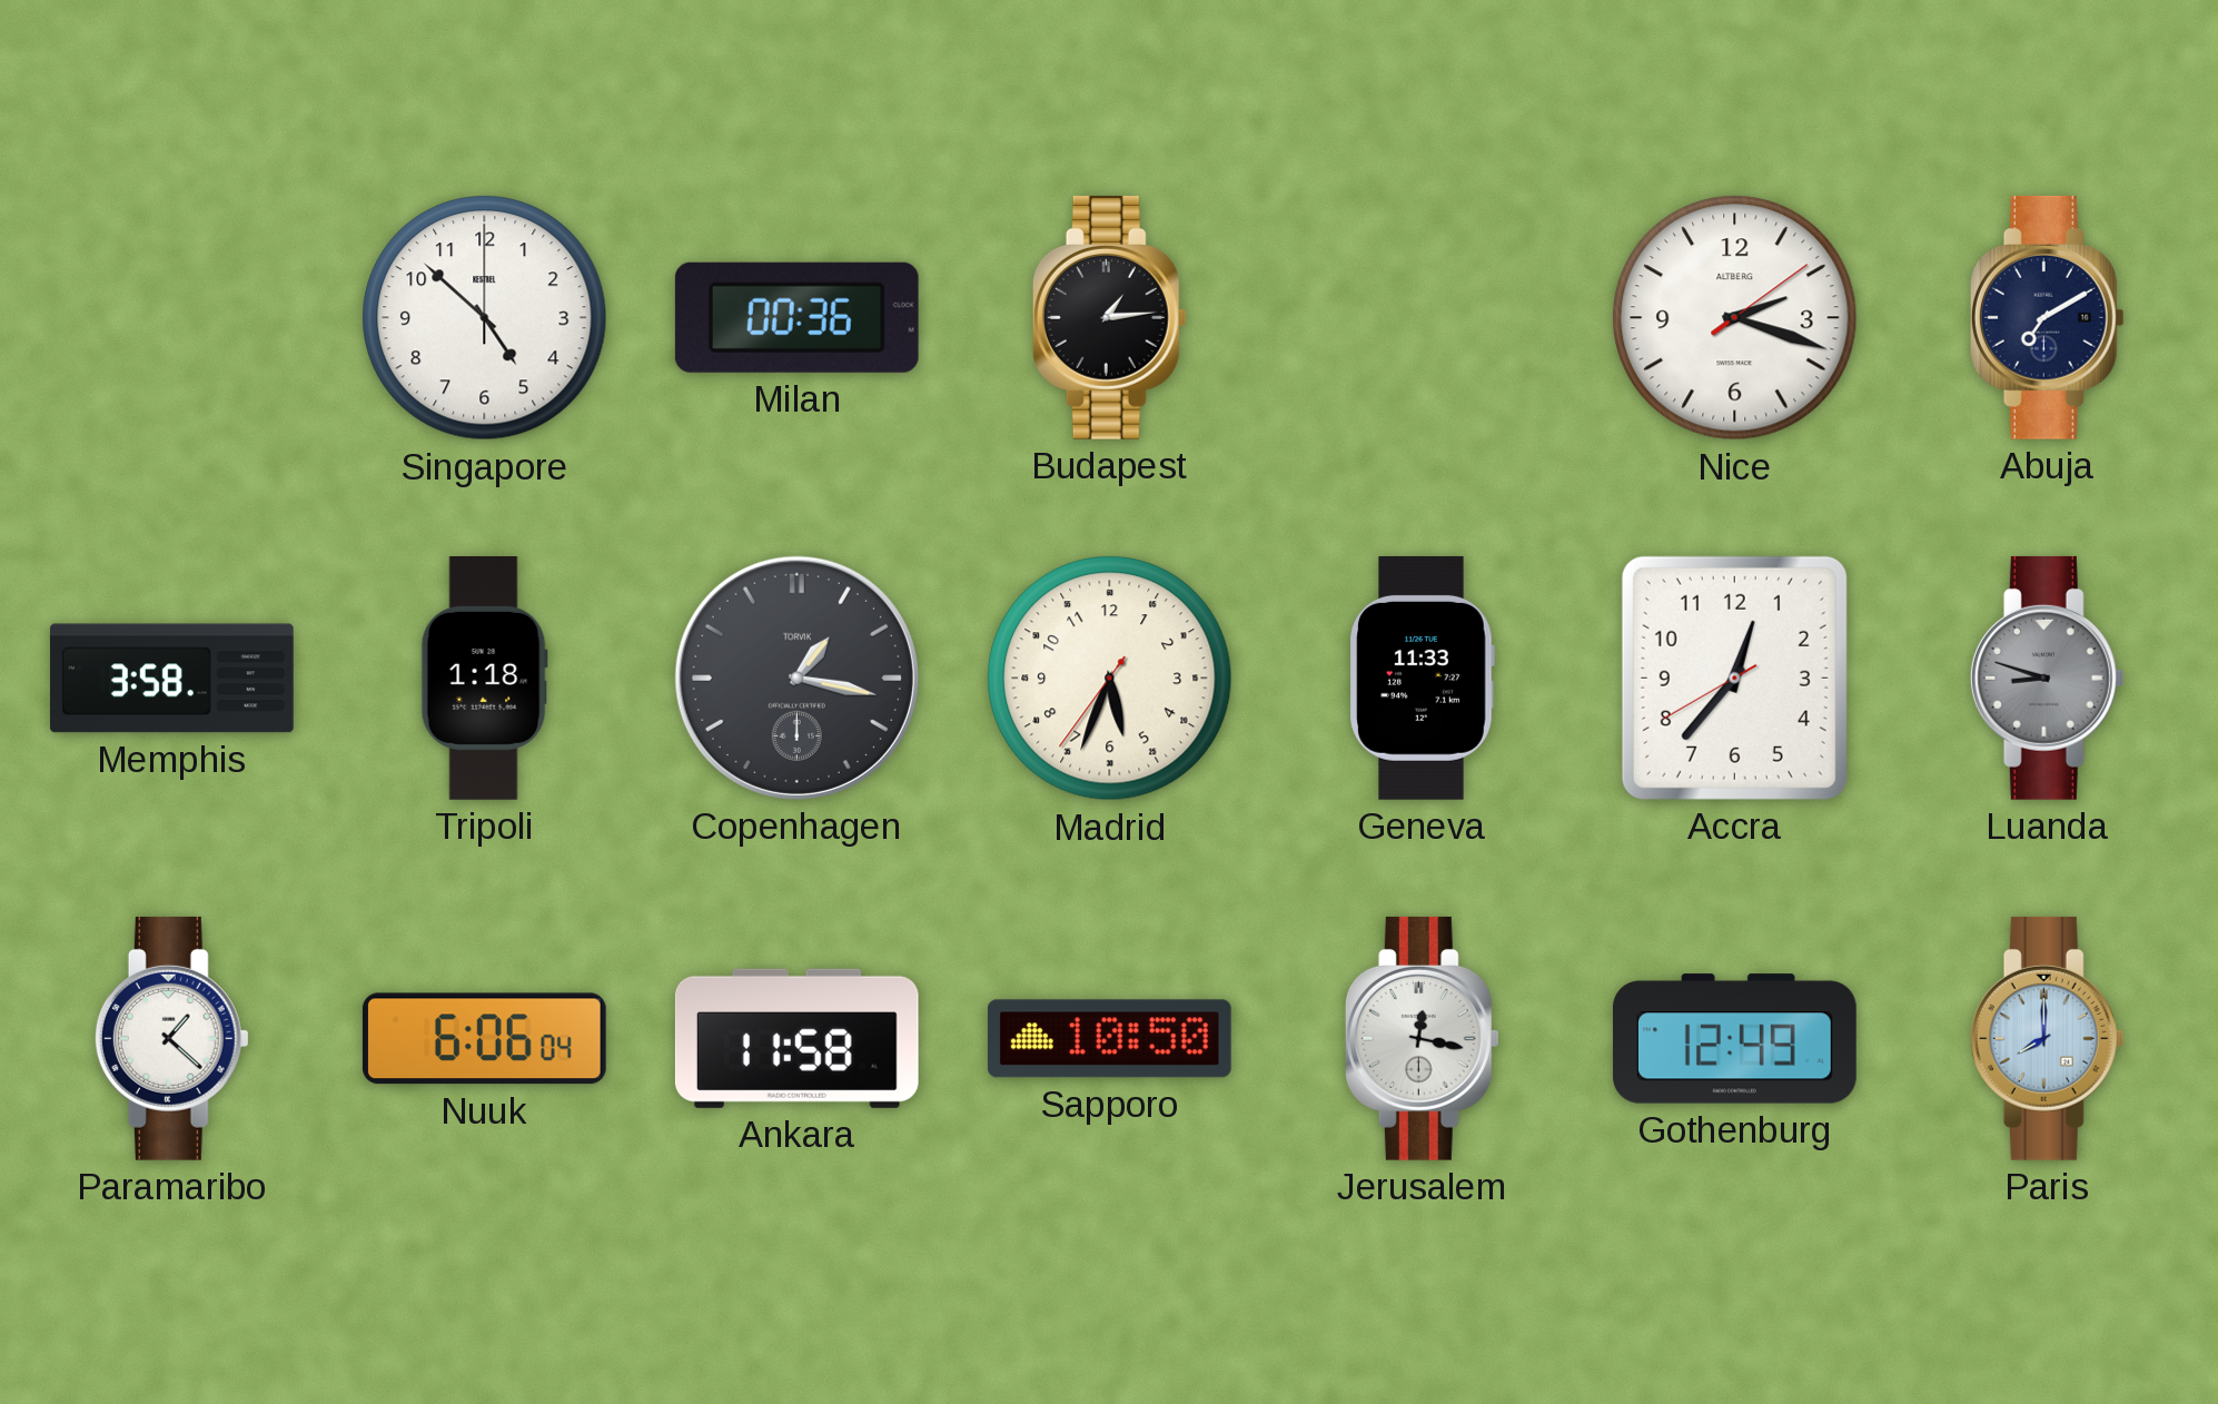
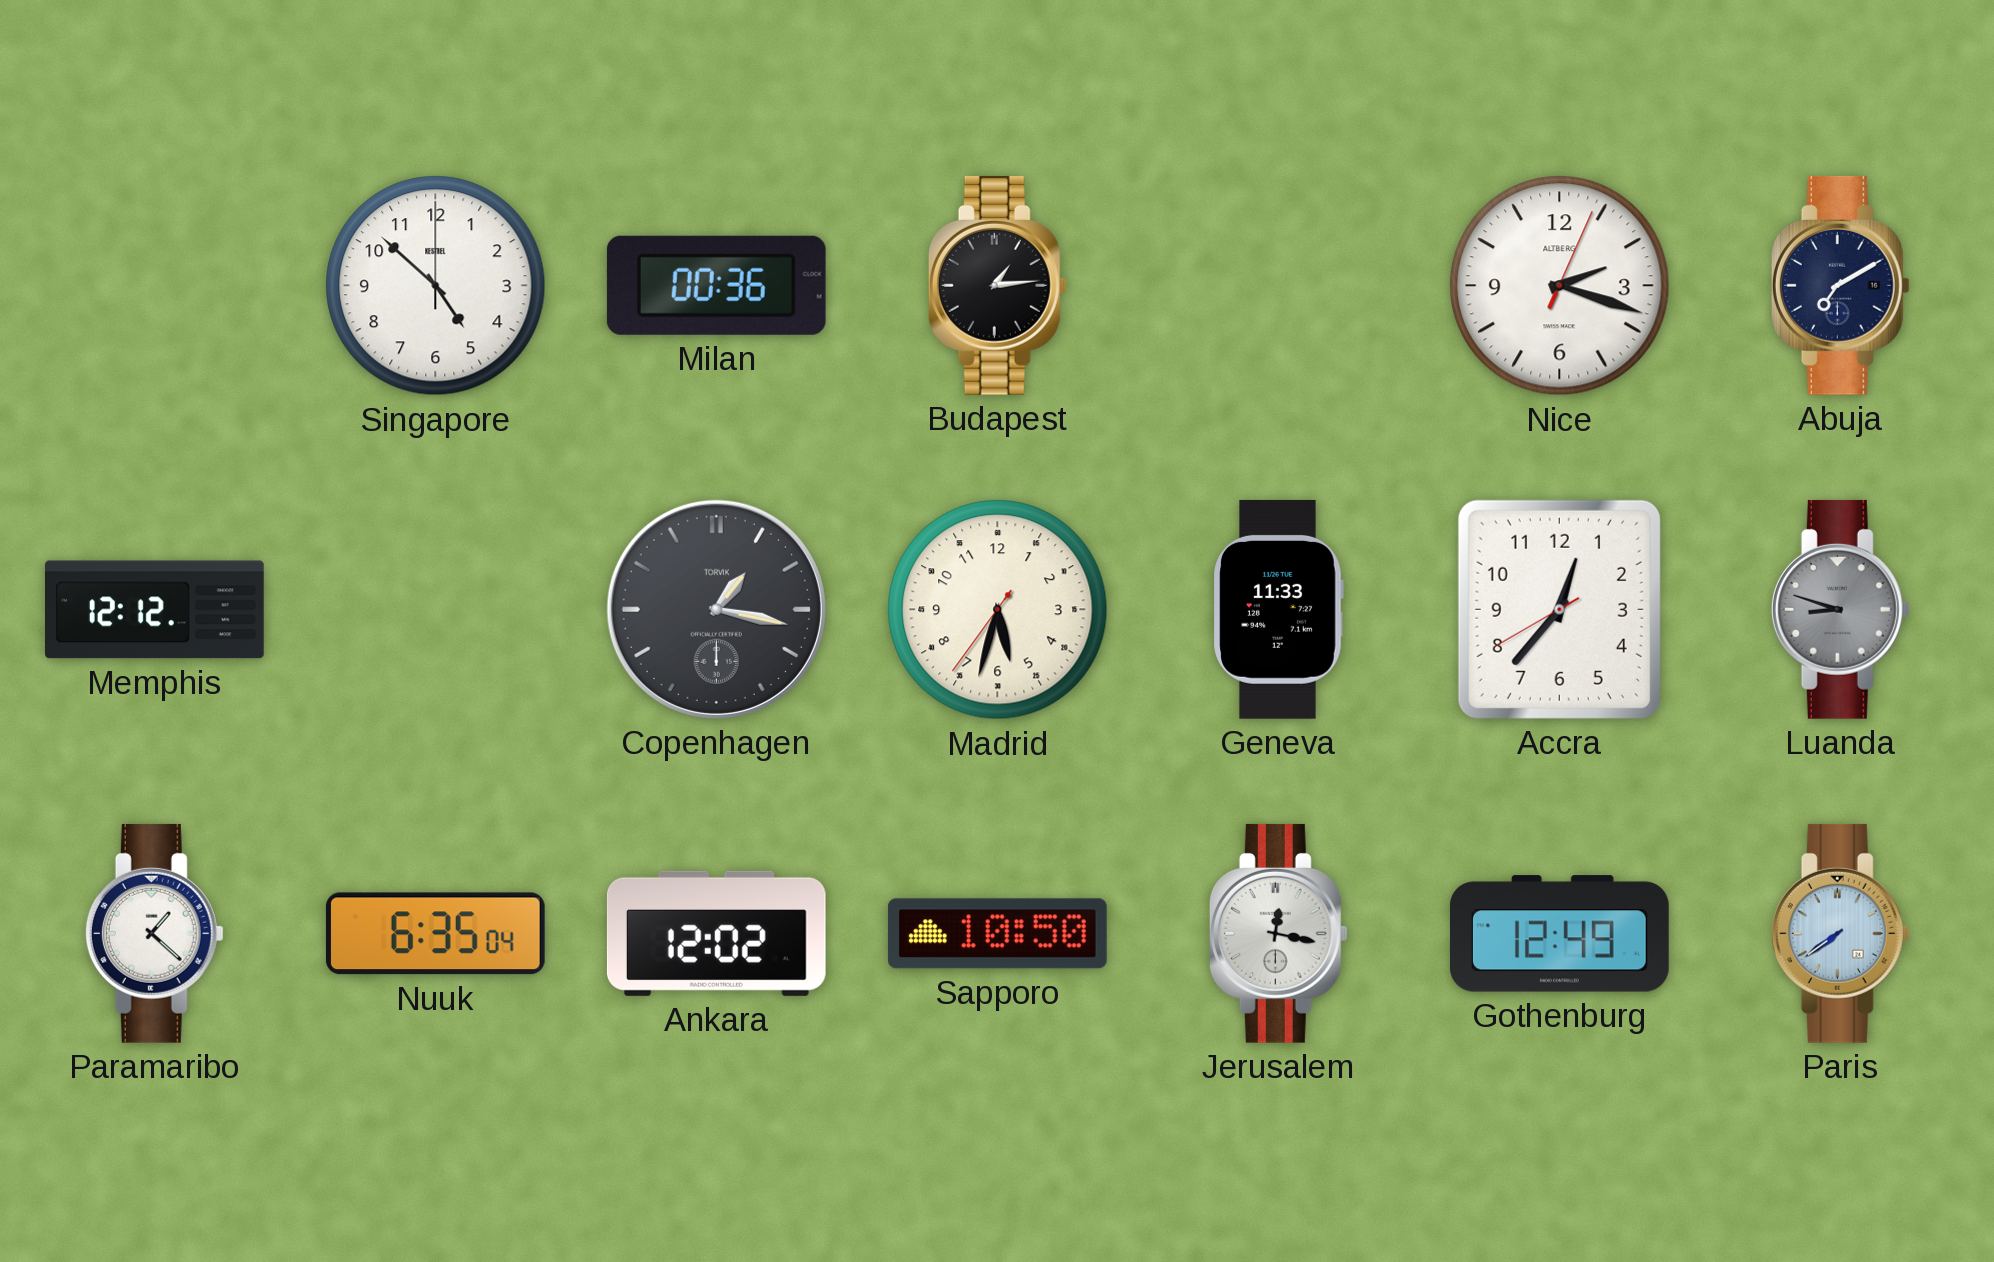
Nice: 2:18:09 -> 2:18:04 (1560, 286)
Memphis: 3:58 -> 12:12 (155, 610)
Tripoli: 1:18 -> none (484, 679)
Madrid: 5:33 -> 5:32 (998, 610)
Nuuk: 6:06 -> 6:35 (435, 934)
Ankara: 11:58 -> 12:02 (716, 933)
Paris: 8:00 -> 7:39 (1840, 933)
